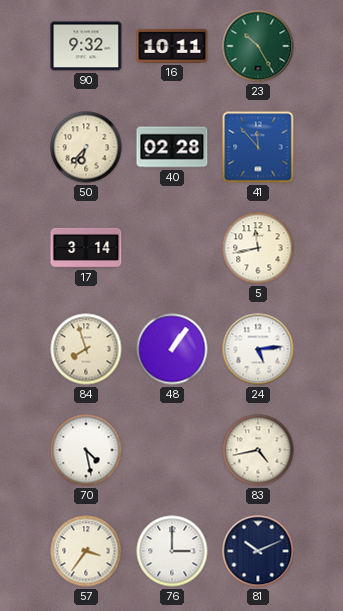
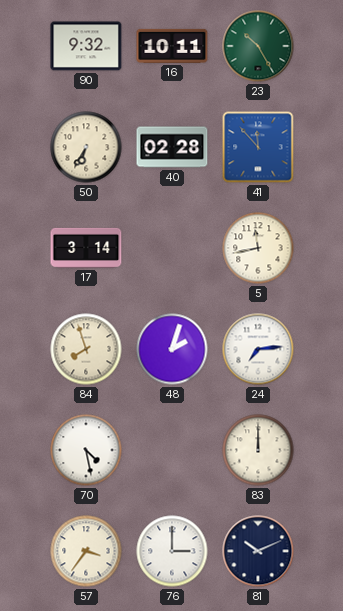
50: 6:37 -> 6:35 (86, 147)
48: 1:06 -> 2:03 (172, 349)
24: 5:14 -> 7:14 (258, 349)
83: 4:43 -> 12:00 (258, 450)
